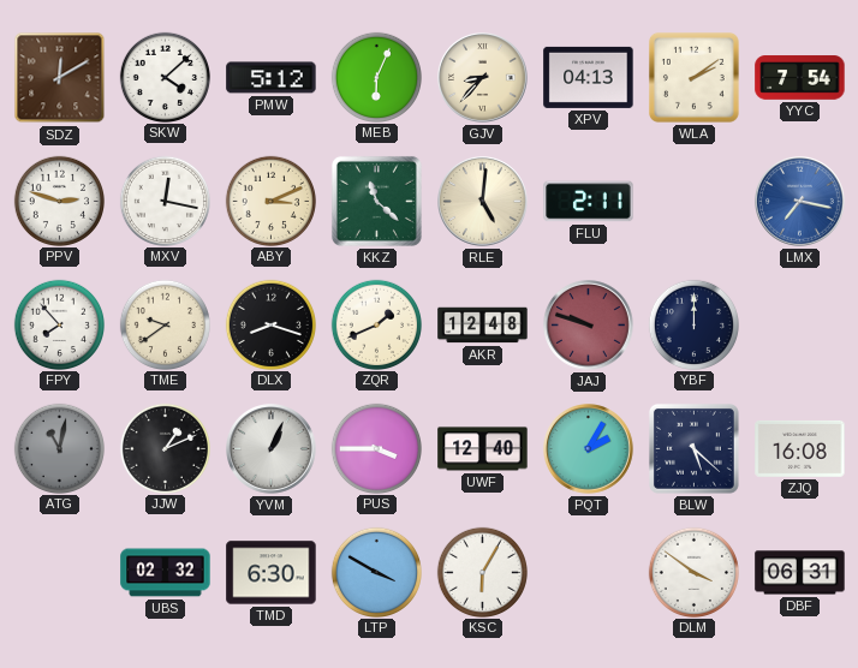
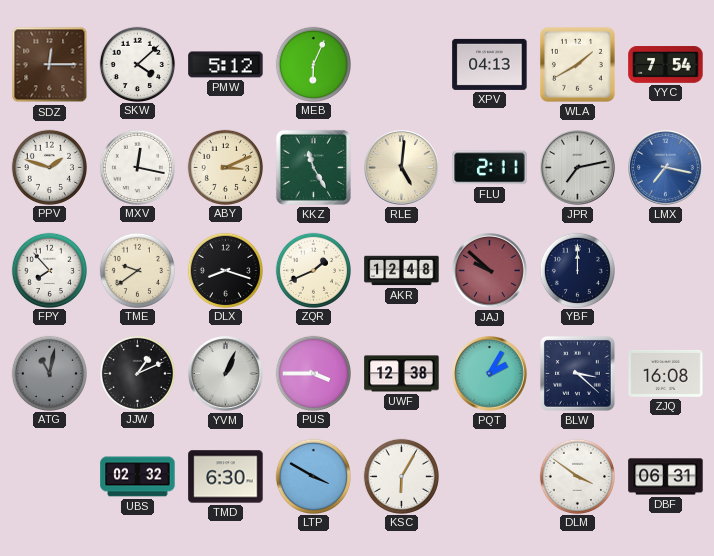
SDZ: 12:10 -> 12:15 (50, 65)
GJV: 8:37 -> none (483, 78)
WLA: 2:09 -> 1:40 (577, 64)
PPV: 2:48 -> 1:48 (49, 167)
KKZ: 11:22 -> 11:25 (313, 167)
JPR: none -> 7:13 (578, 168)
JAJ: 9:48 -> 9:52 (490, 271)
UWF: 12:40 -> 12:38 (402, 374)
BLW: 5:22 -> 3:22 (577, 373)
